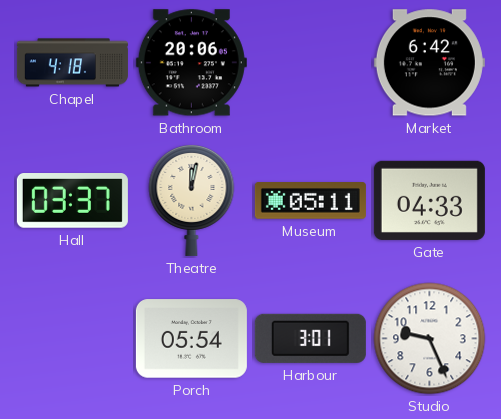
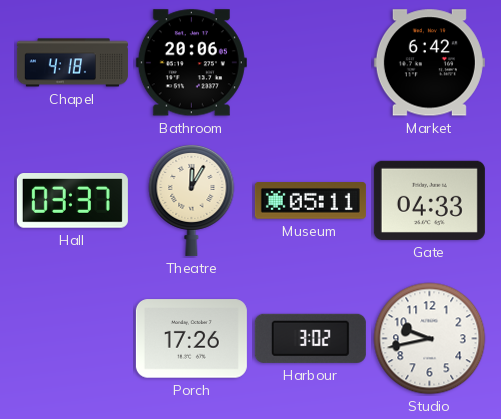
Theatre: 12:02 -> 12:05 (192, 200)
Porch: 05:54 -> 17:26 (191, 339)
Harbour: 3:01 -> 3:02 (310, 338)
Studio: 9:26 -> 9:43 (430, 339)
